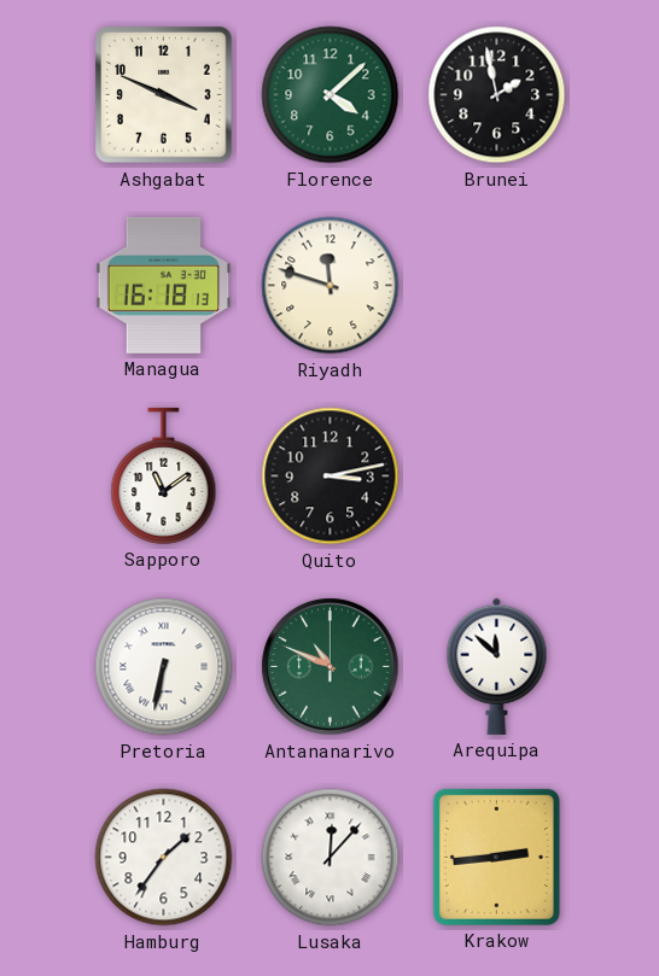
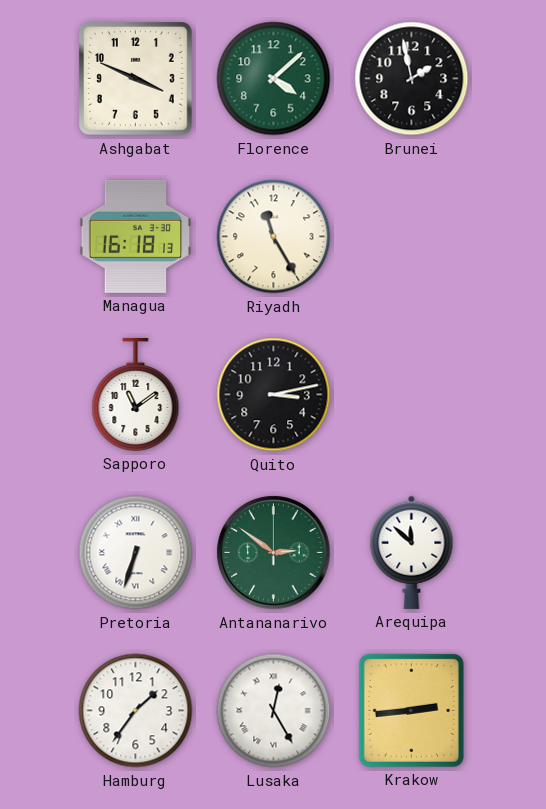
Riyadh: 11:48 -> 11:25 (274, 237)
Pretoria: 6:32 -> 6:33 (136, 553)
Antananarivo: 10:49 -> 2:51 (274, 553)
Lusaka: 12:07 -> 12:25 (274, 711)
